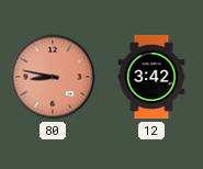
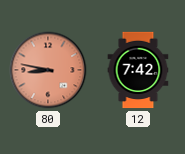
12: 3:42 -> 7:42 (138, 70)
